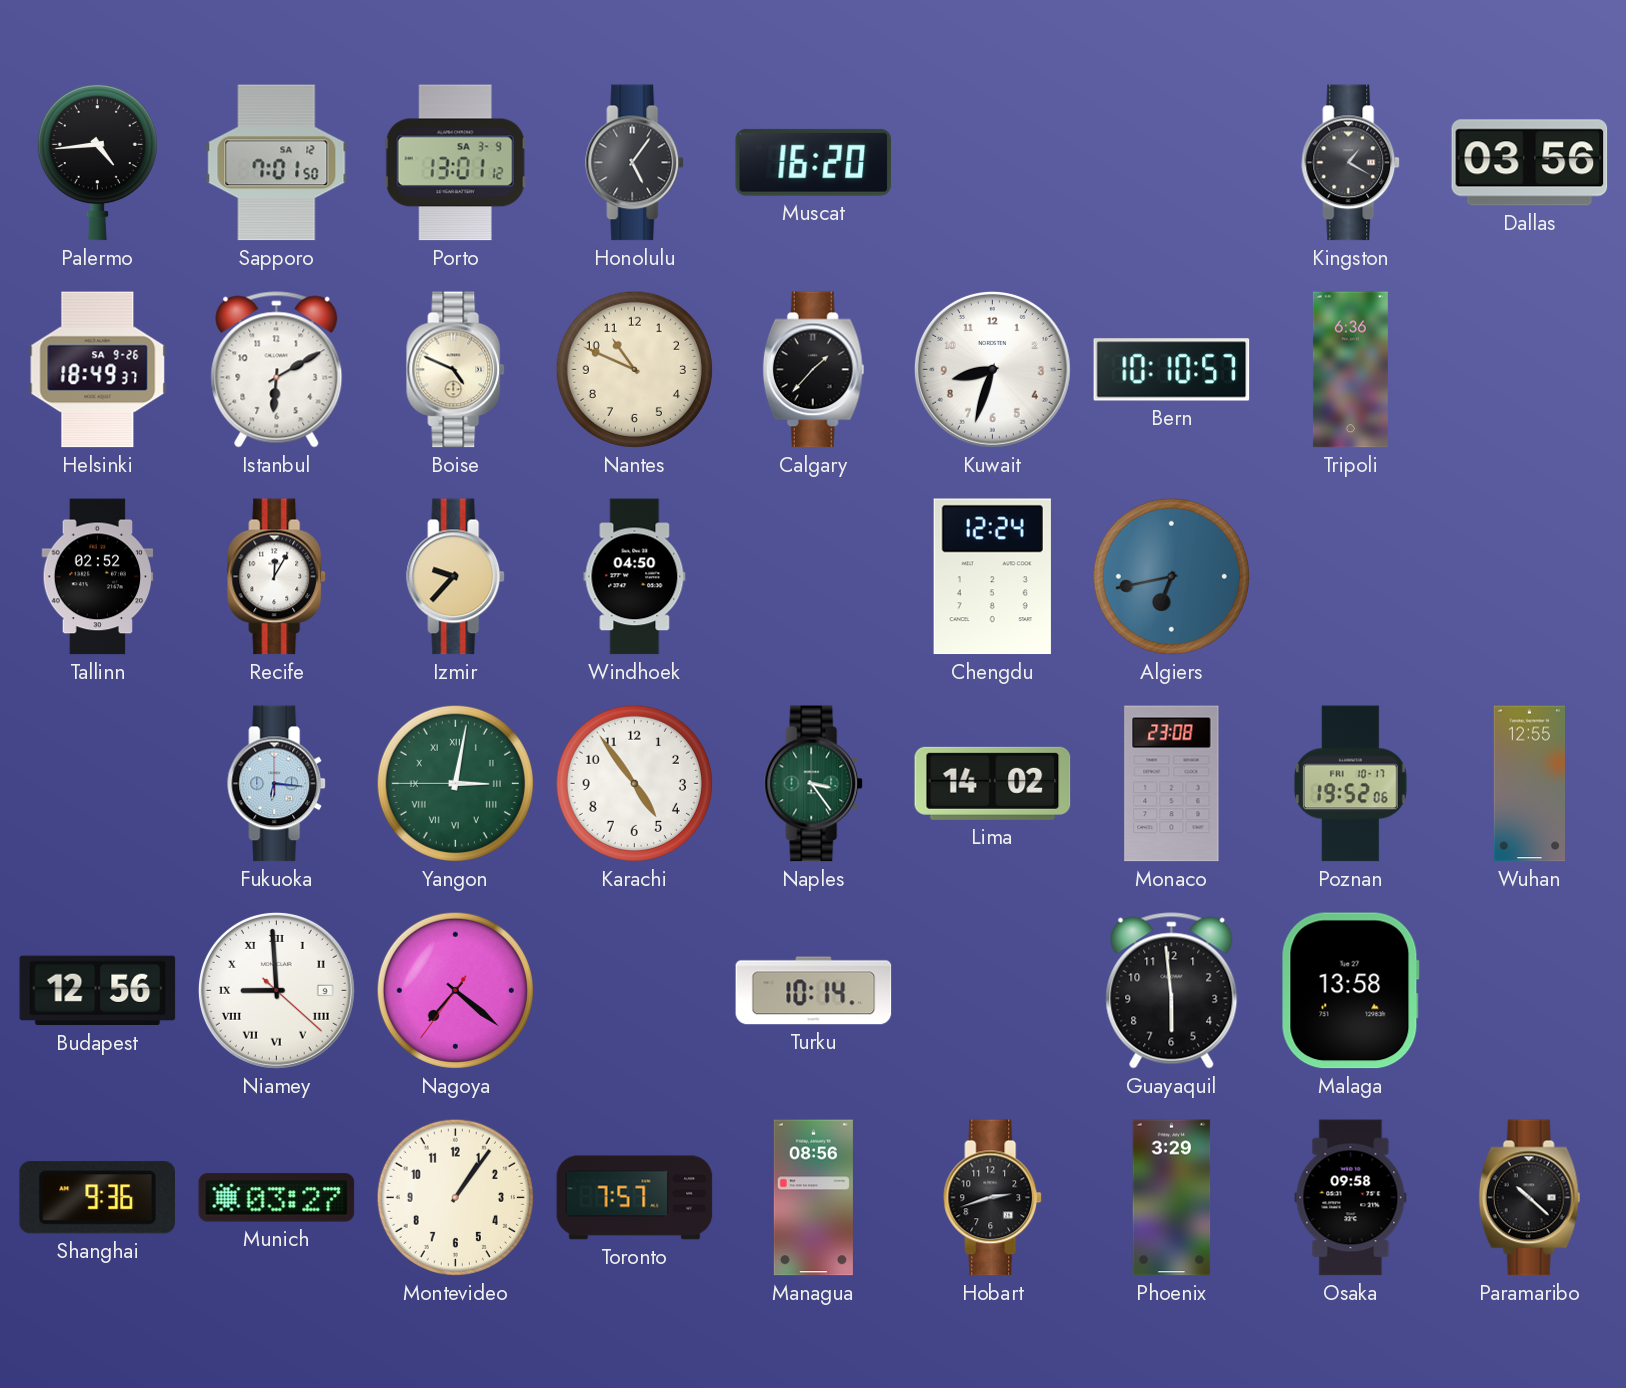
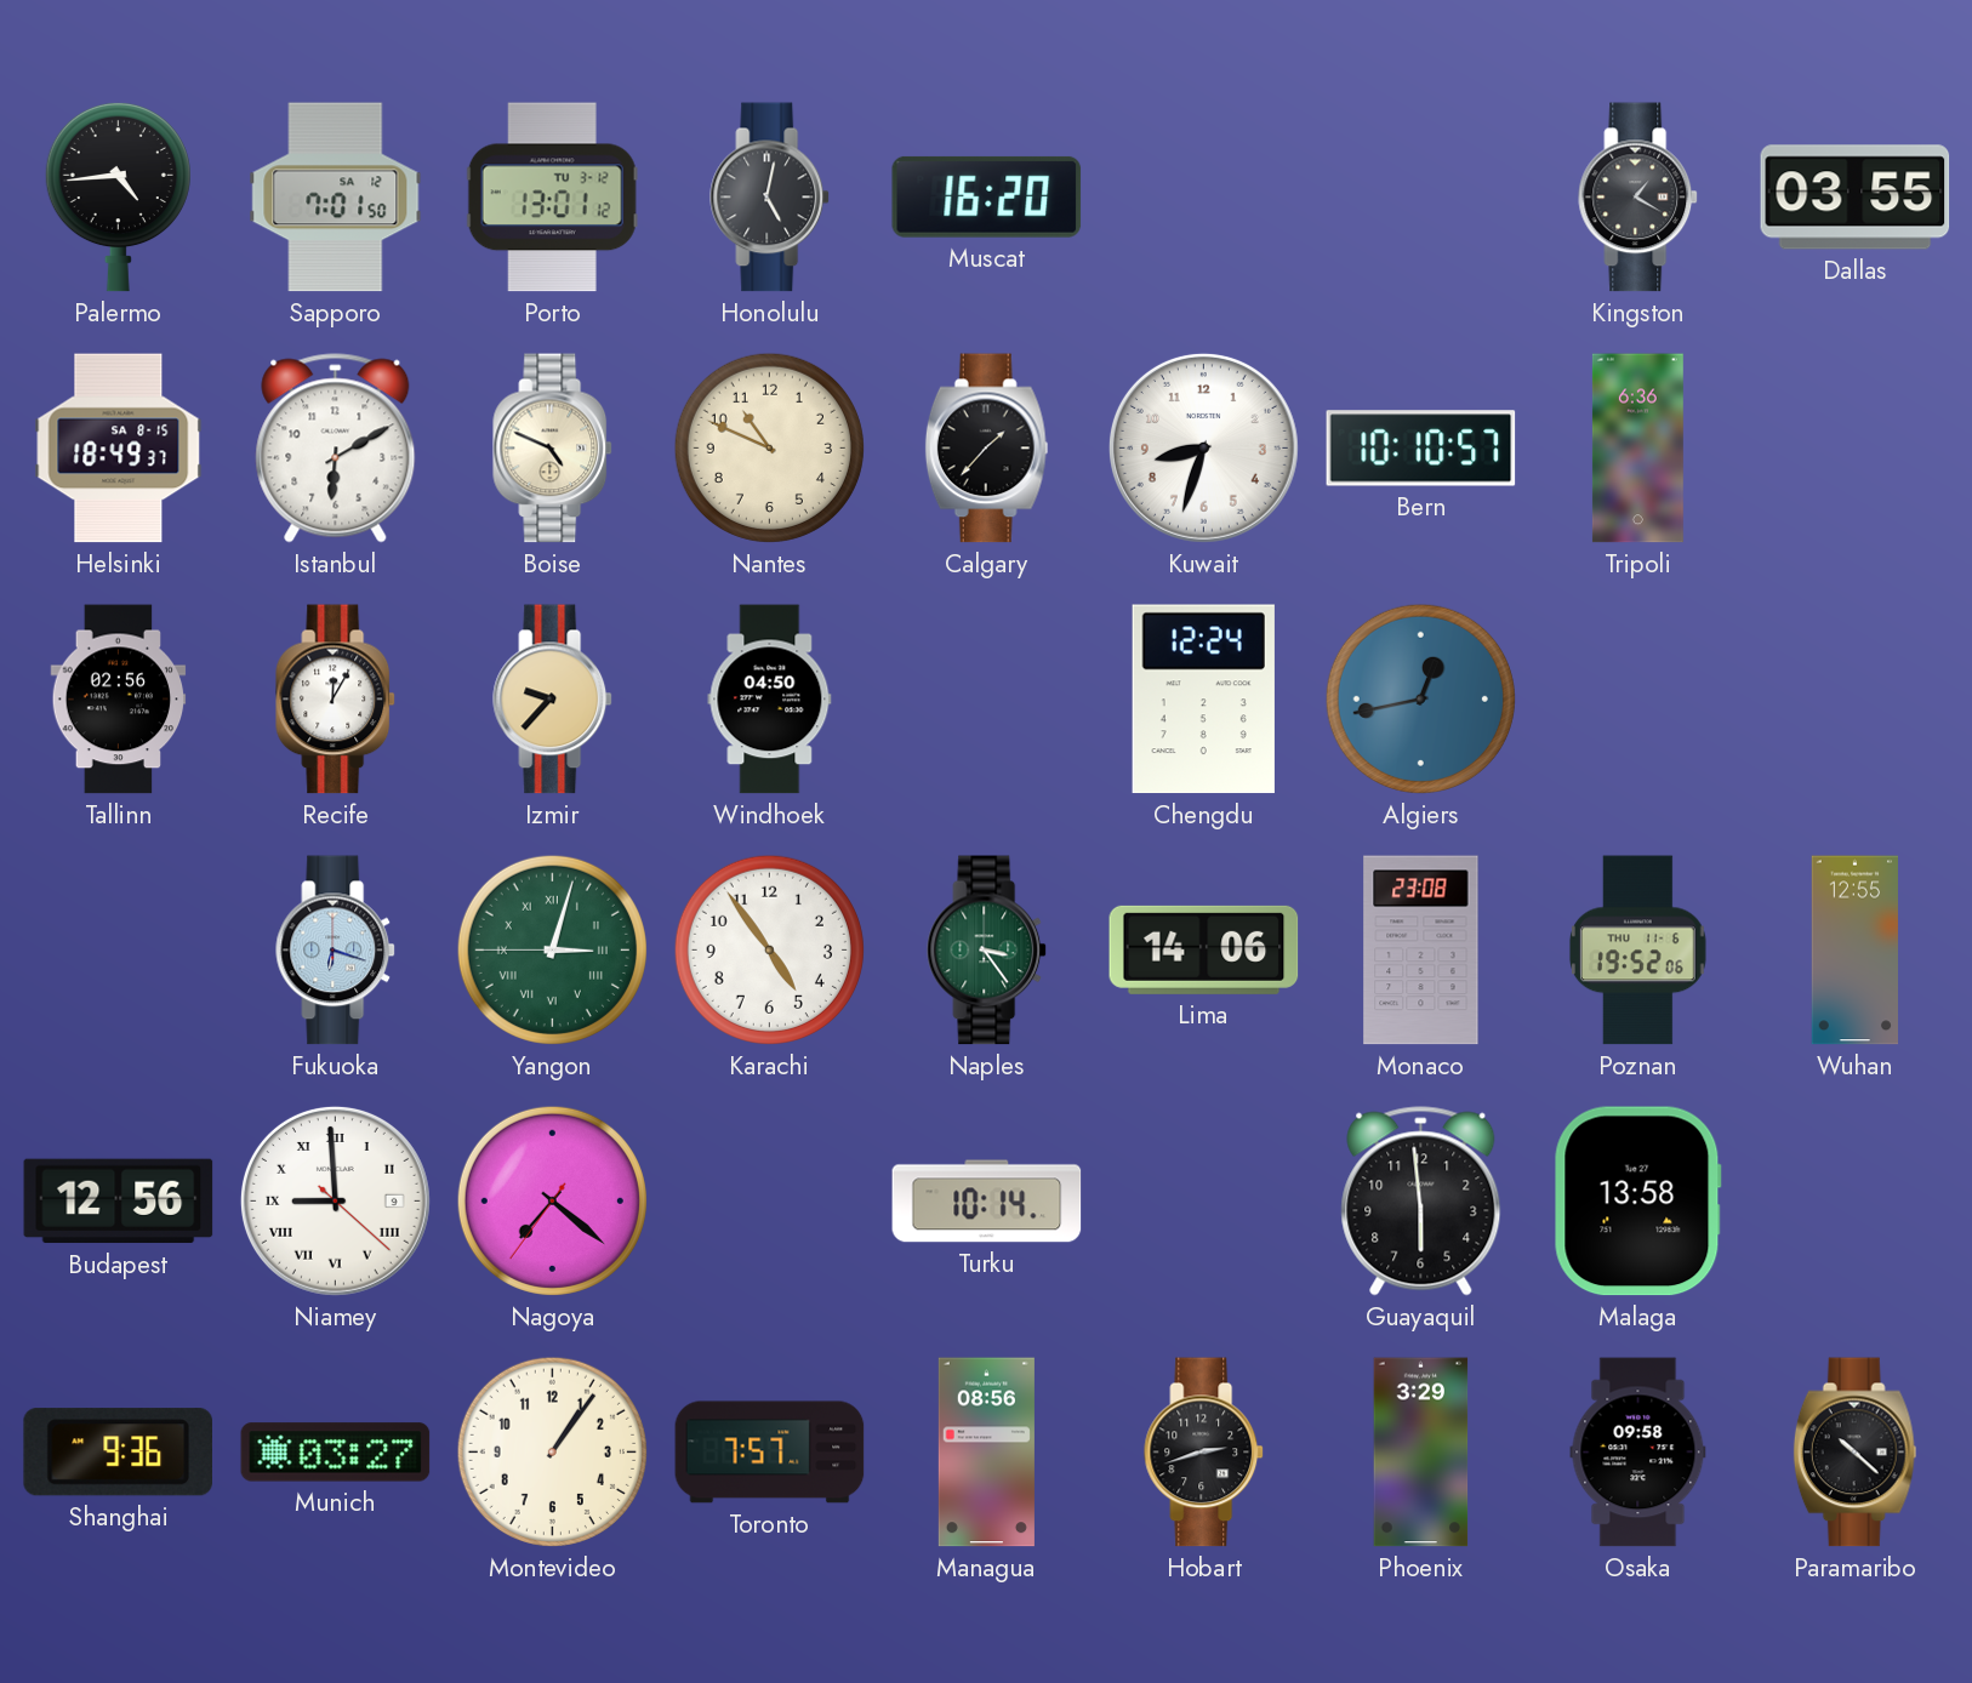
Porto date: SA 3-9 -> TU 3-12 (552, 198)
Honolulu: 5:06 -> 5:02 (770, 198)
Dallas: 03:56 -> 03:55 (1856, 198)
Helsinki date: SA 9-26 -> SA 8-15 (119, 449)
Tallinn: 02:52 -> 02:56 (119, 700)
Algiers: 6:43 -> 12:43 (1420, 698)
Fukuoka: 6:16 -> 6:18 (336, 951)
Yangon: 3:01 -> 3:02 (552, 949)
Lima: 14:02 -> 14:06 (1204, 949)
Poznan date: FRI 10-17 -> THU 11-6 (1637, 951)
